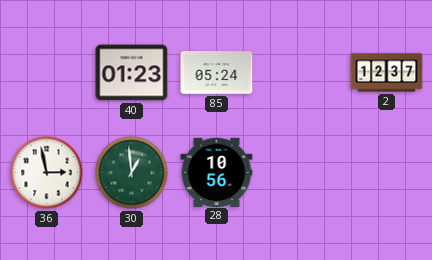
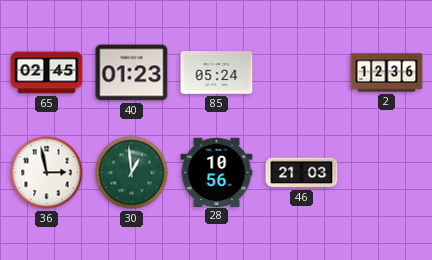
65: none -> 02:45 (47, 73)
2: 12:37 -> 12:36 (387, 73)
46: none -> 21:03 (302, 173)
